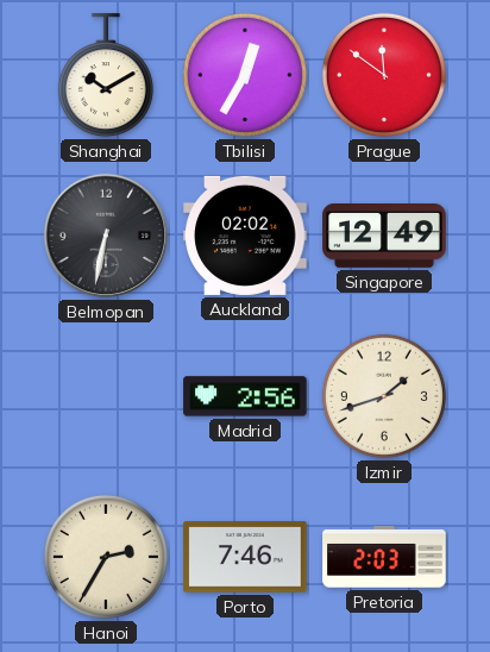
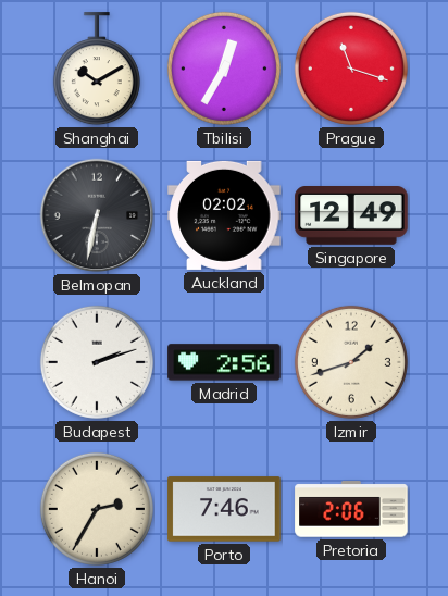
Prague: 11:51 -> 11:18 (351, 69)
Budapest: none -> 2:12 (97, 362)
Pretoria: 2:03 -> 2:06 (351, 509)
